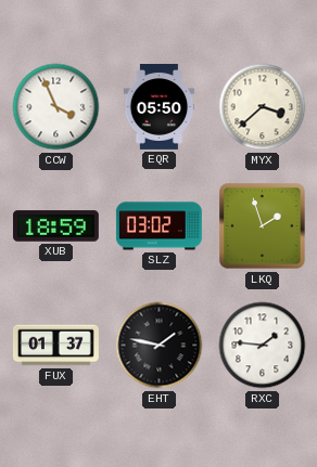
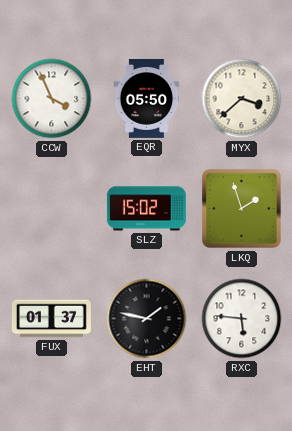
XUB: 18:59 -> none (55, 226)
SLZ: 03:02 -> 15:02 (146, 209)
RXC: 1:46 -> 5:46 (242, 319)
